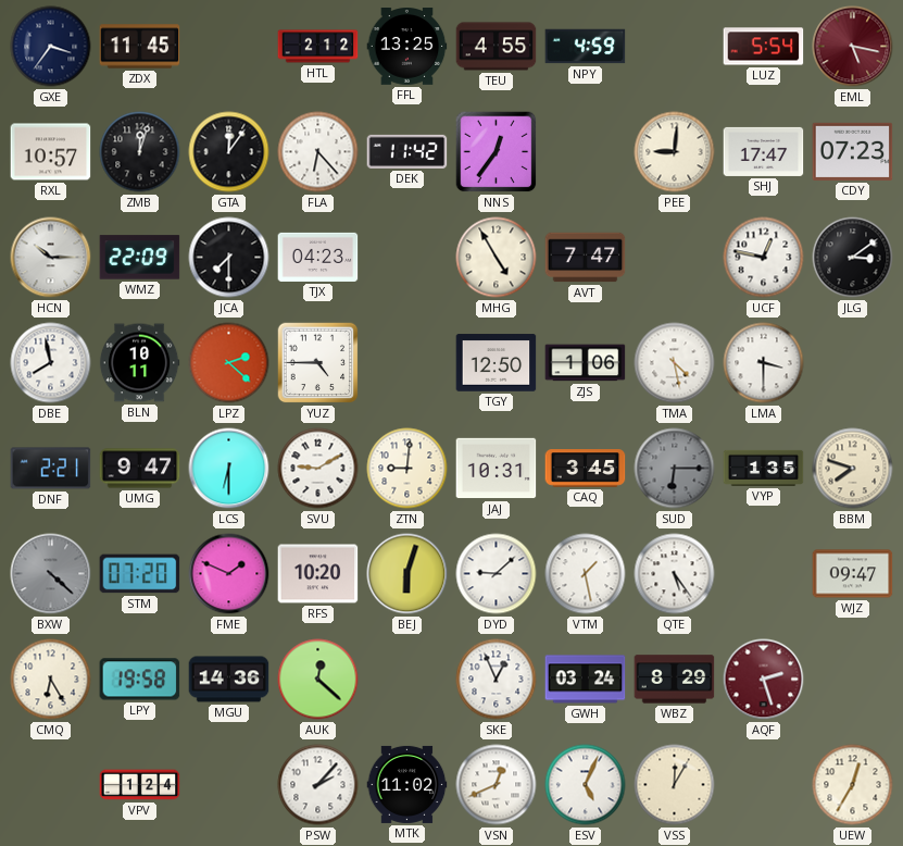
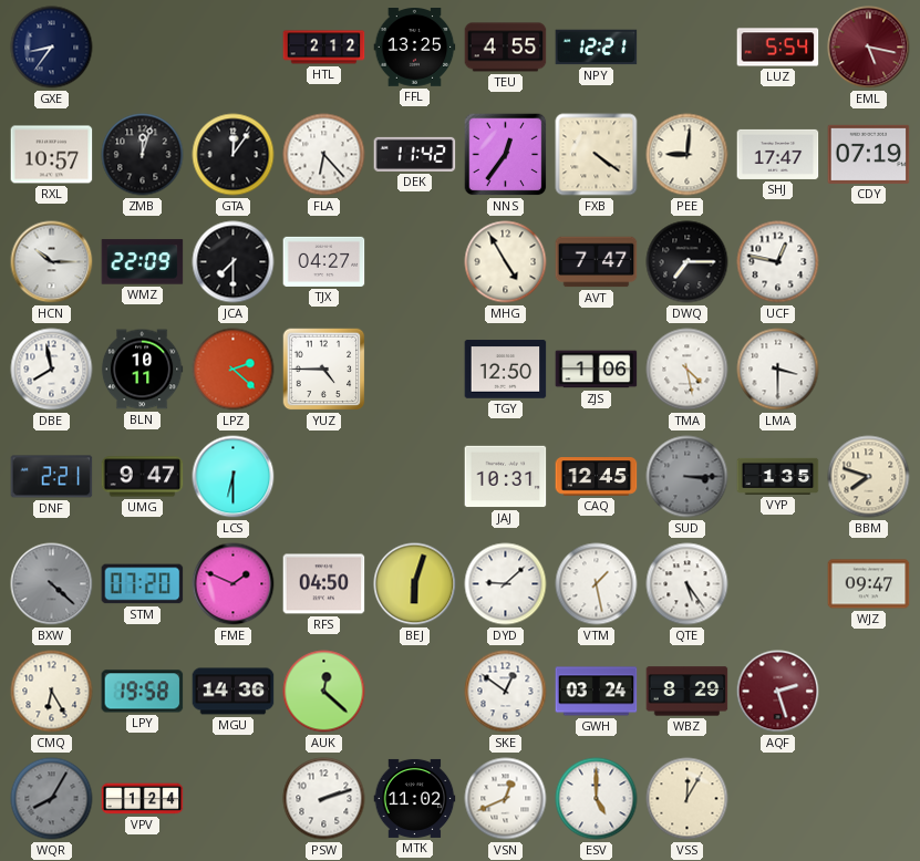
GXE: 3:36 -> 8:36 (52, 48)
ZDX: 11:45 -> none (140, 47)
NPY: 4:59 -> 12:21 (597, 48)
FXB: none -> 4:21 (597, 155)
CDY: 07:23 -> 07:19 (869, 154)
TJX: 04:23 -> 04:27 (324, 261)
DWQ: none -> 7:15 (688, 262)
JLG: 3:09 -> none (853, 258)
SVU: 9:10 -> none (318, 469)
ZTN: 9:01 -> none (407, 469)
CAQ: 3:45 -> 12:45 (597, 477)
SUD: 6:15 -> 3:15 (688, 477)
RFS: 10:20 -> 04:50 (324, 584)
SKE: 12:56 -> 12:51 (506, 692)
WQR: none -> 8:05 (52, 799)
PSW: 2:07 -> 2:12 (324, 799)
ESV: 5:04 -> 5:00 (597, 799)
UEW: 12:35 -> none (853, 785)
